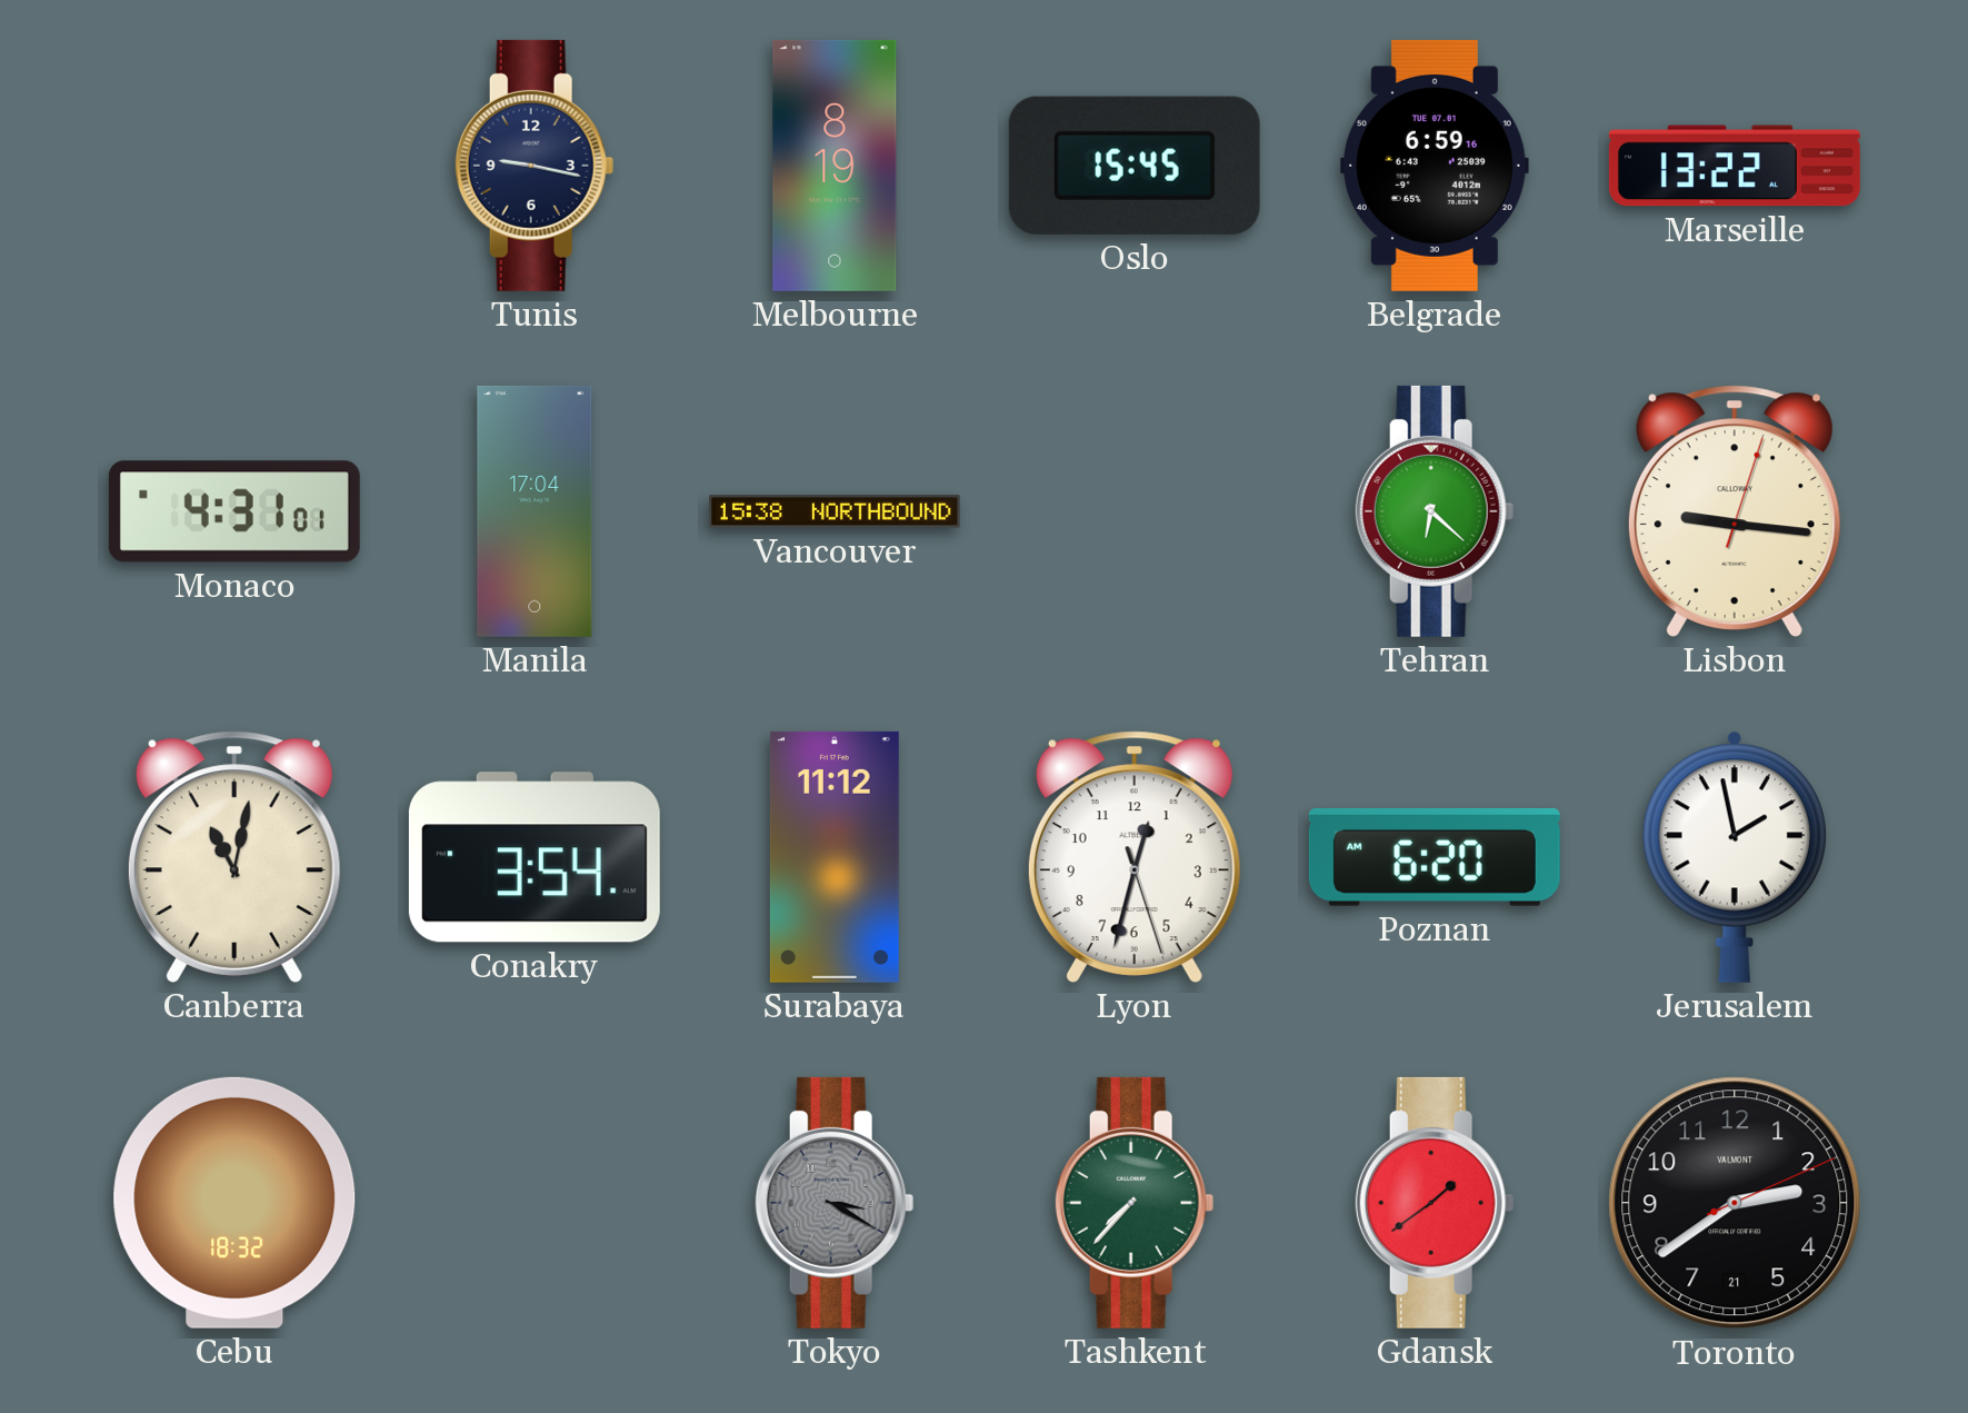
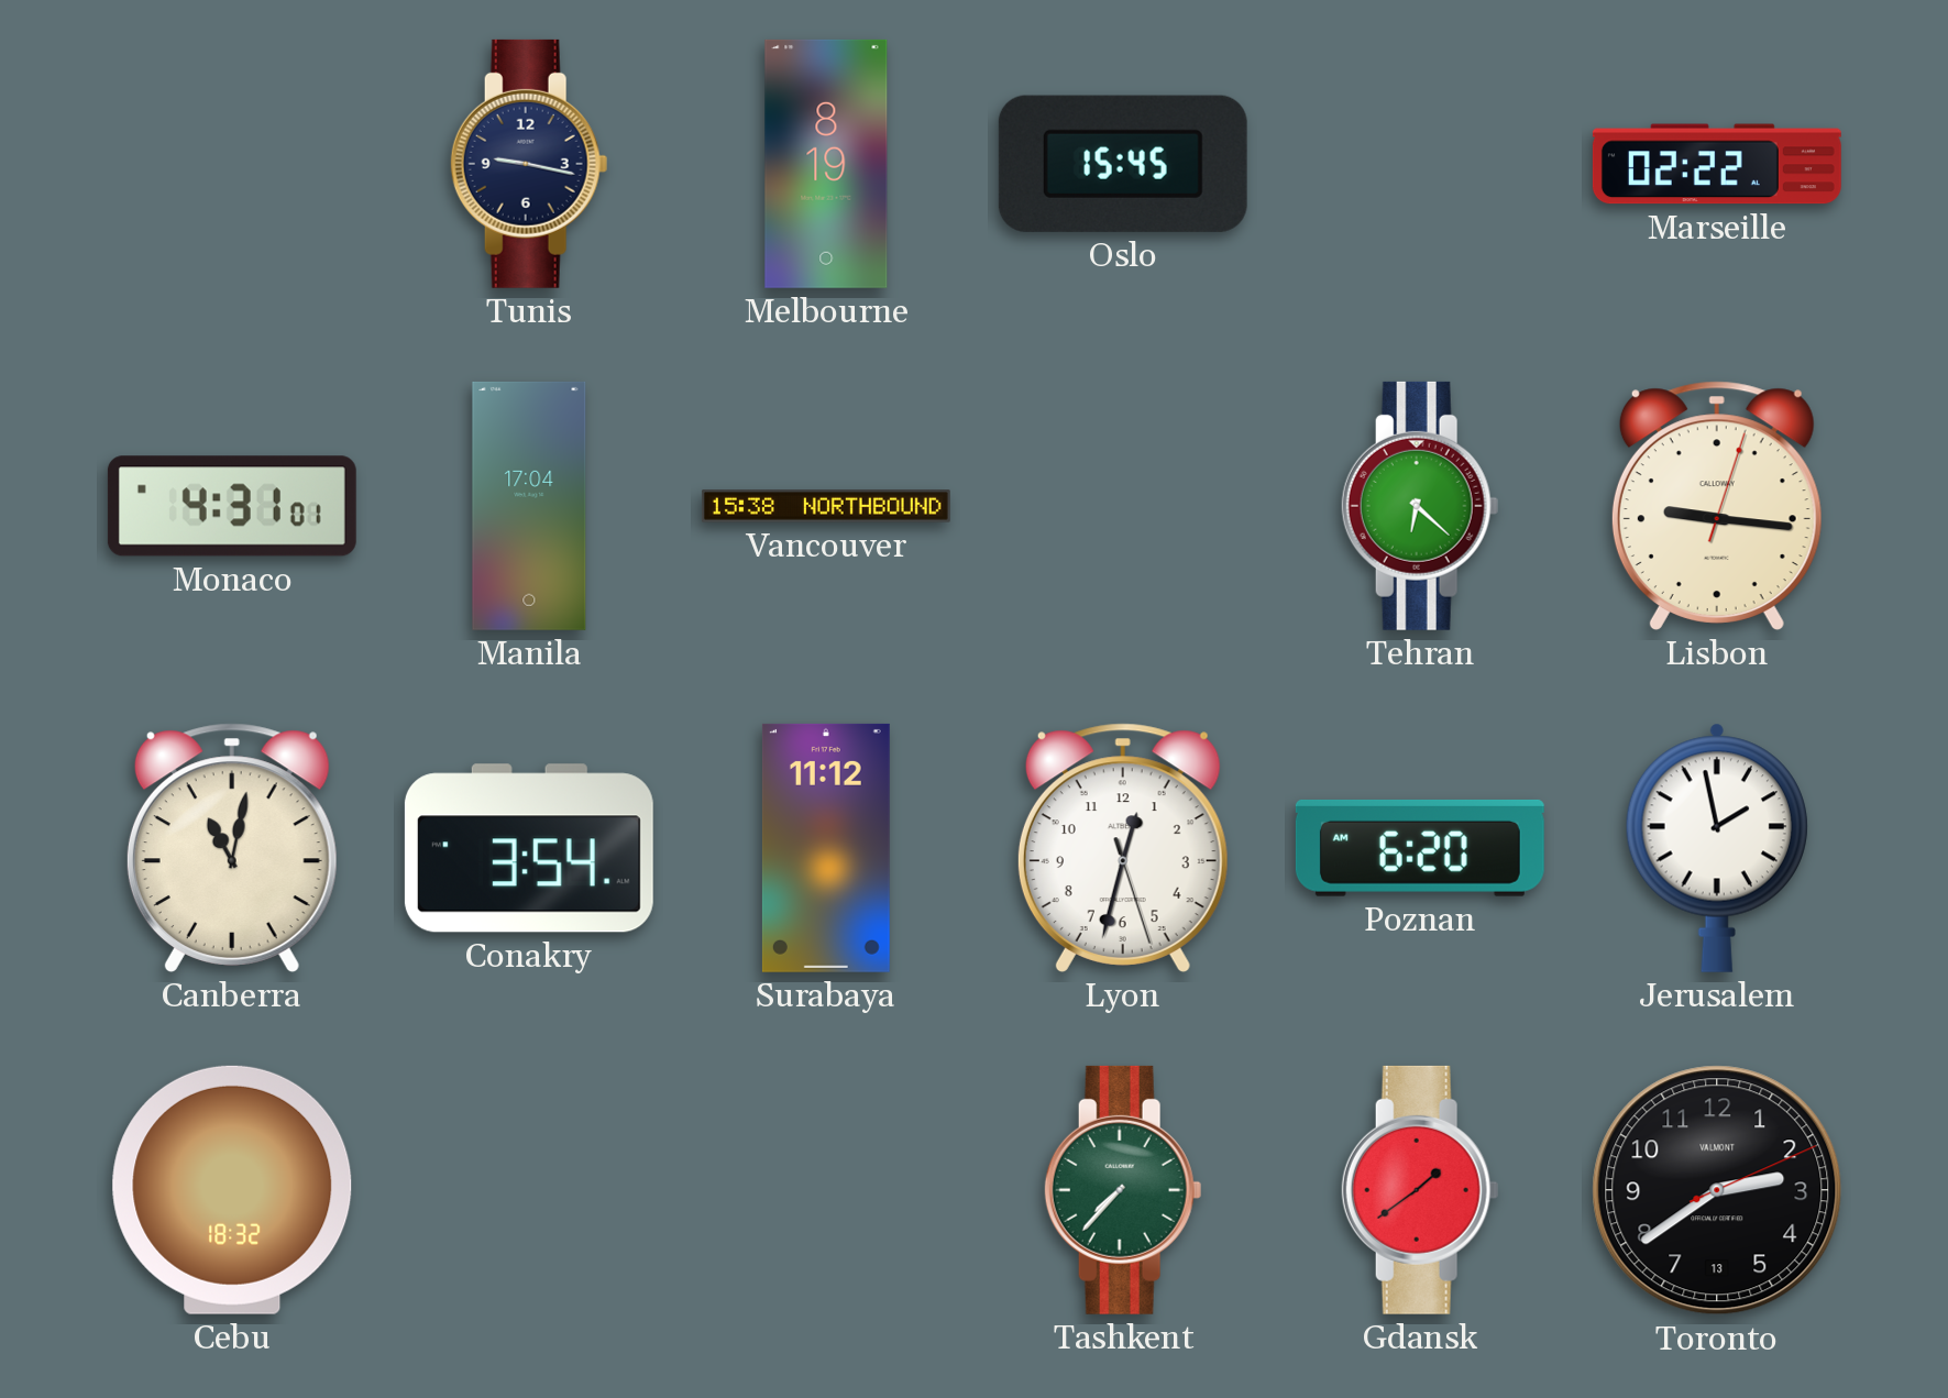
Belgrade: 6:59 -> none (1435, 166)
Marseille: 13:22 -> 02:22 (1717, 164)
Tokyo: 3:20 -> none (835, 1203)
Toronto date: 21 -> 13 (1717, 1190)
